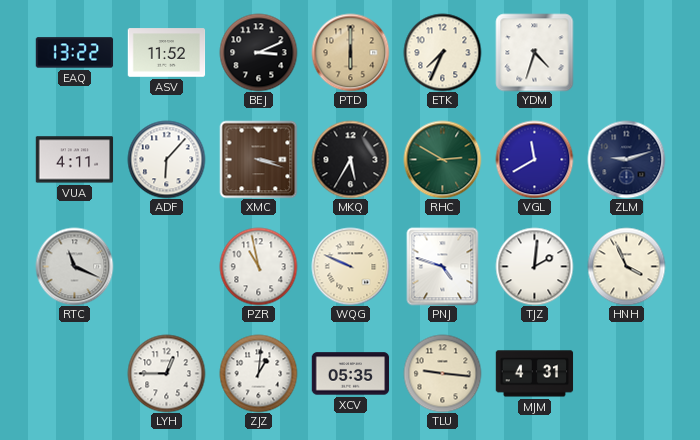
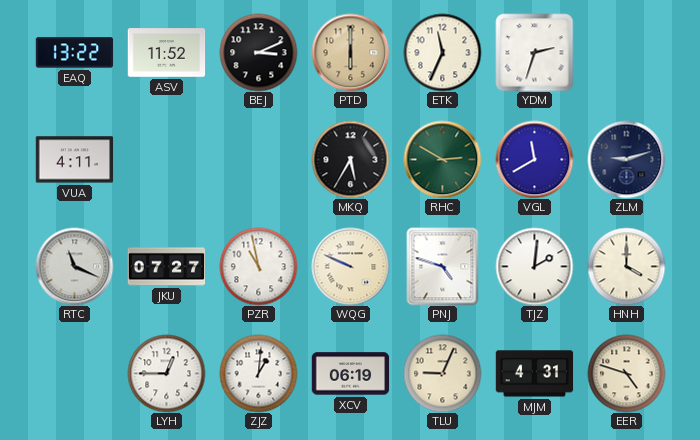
ETK: 7:34 -> 11:34 (442, 52)
YDM: 4:33 -> 2:33 (534, 52)
ADF: 6:07 -> none (166, 159)
XMC: 3:18 -> none (258, 159)
JKU: none -> 07:27 (166, 267)
HNH: 3:56 -> 4:00 (626, 266)
XCV: 05:35 -> 06:19 (350, 374)
TLU: 9:16 -> 9:04 (442, 373)
EER: none -> 4:48 (626, 373)
